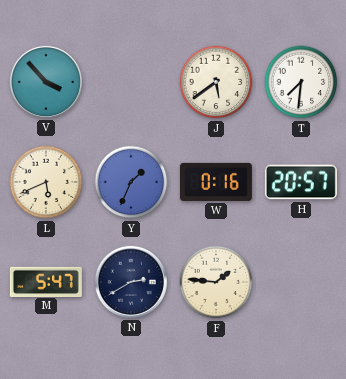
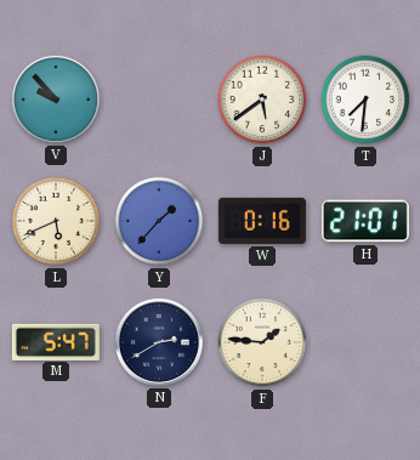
V: 3:53 -> 9:53 (56, 100)
Y: 1:34 -> 1:37 (159, 221)
H: 20:57 -> 21:01 (365, 221)
